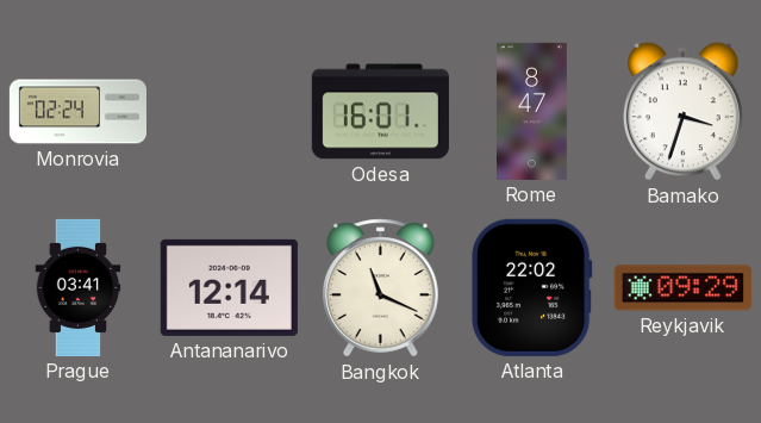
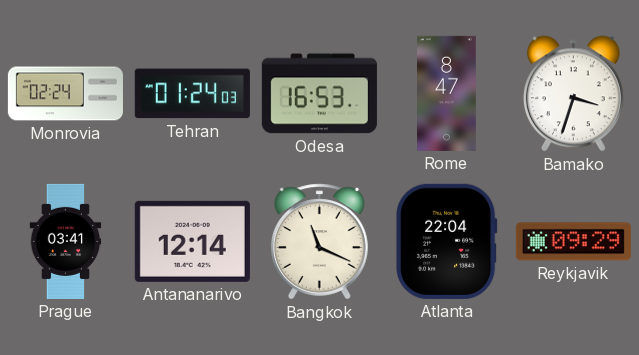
Tehran: none -> 01:24 (192, 94)
Odesa: 16:01 -> 16:53 (319, 94)
Atlanta: 22:02 -> 22:04 (446, 241)
